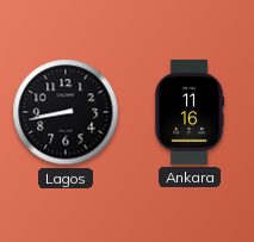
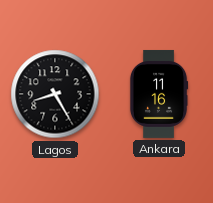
Lagos: 8:43 -> 8:25 (55, 94)
